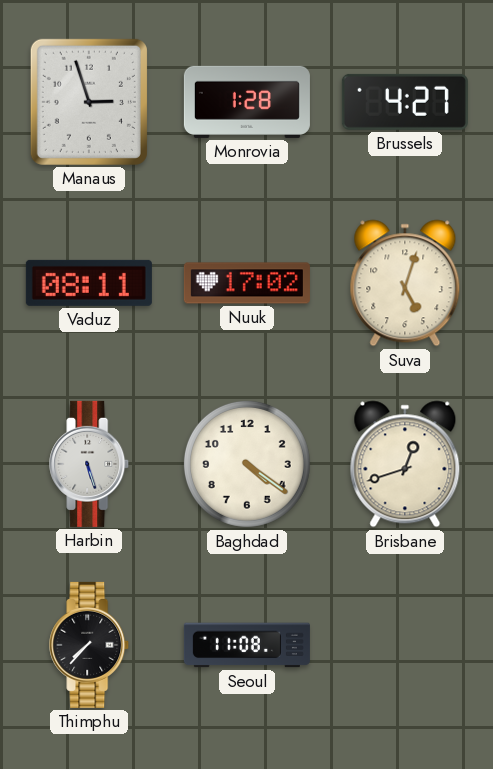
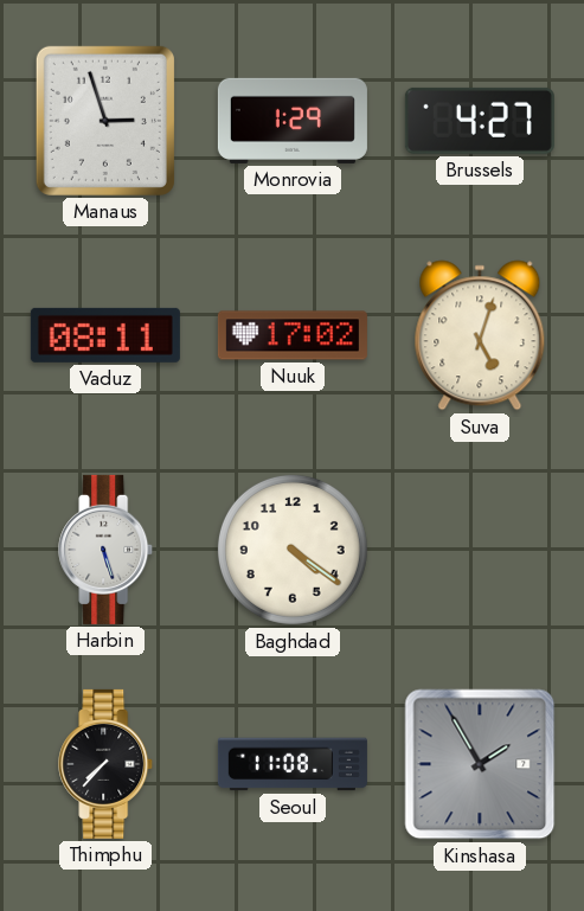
Monrovia: 1:28 -> 1:29 (293, 121)
Brisbane: 12:42 -> none (405, 464)
Kinshasa: none -> 1:55 (480, 764)
